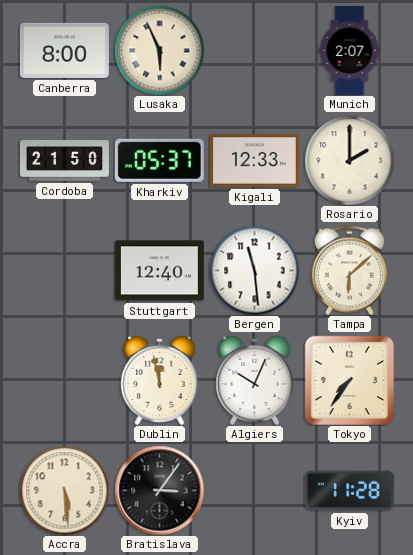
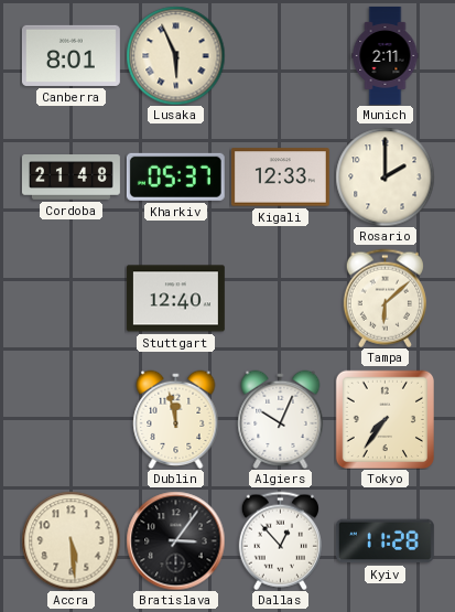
Canberra: 8:00 -> 8:01 (71, 55)
Munich: 2:07 -> 2:11 (386, 56)
Cordoba: 21:50 -> 21:48 (71, 178)
Bergen: 11:29 -> none (254, 270)
Dallas: none -> 12:53 (280, 540)
